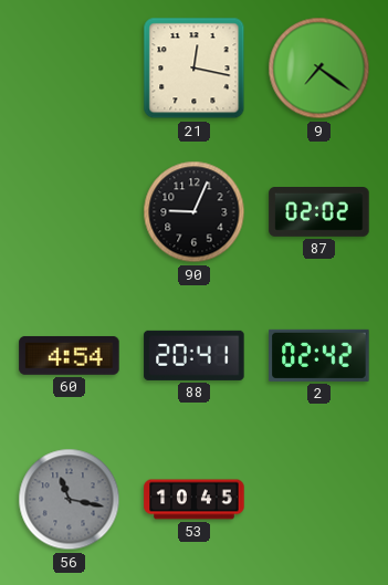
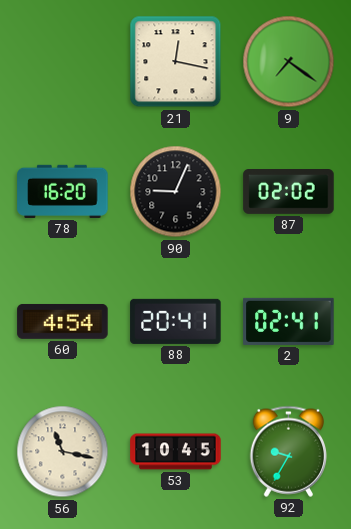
78: none -> 16:20 (63, 191)
2: 02:42 -> 02:41 (289, 321)
56 dial: grey -> cream (63, 452)
92: none -> 9:35 (289, 451)
